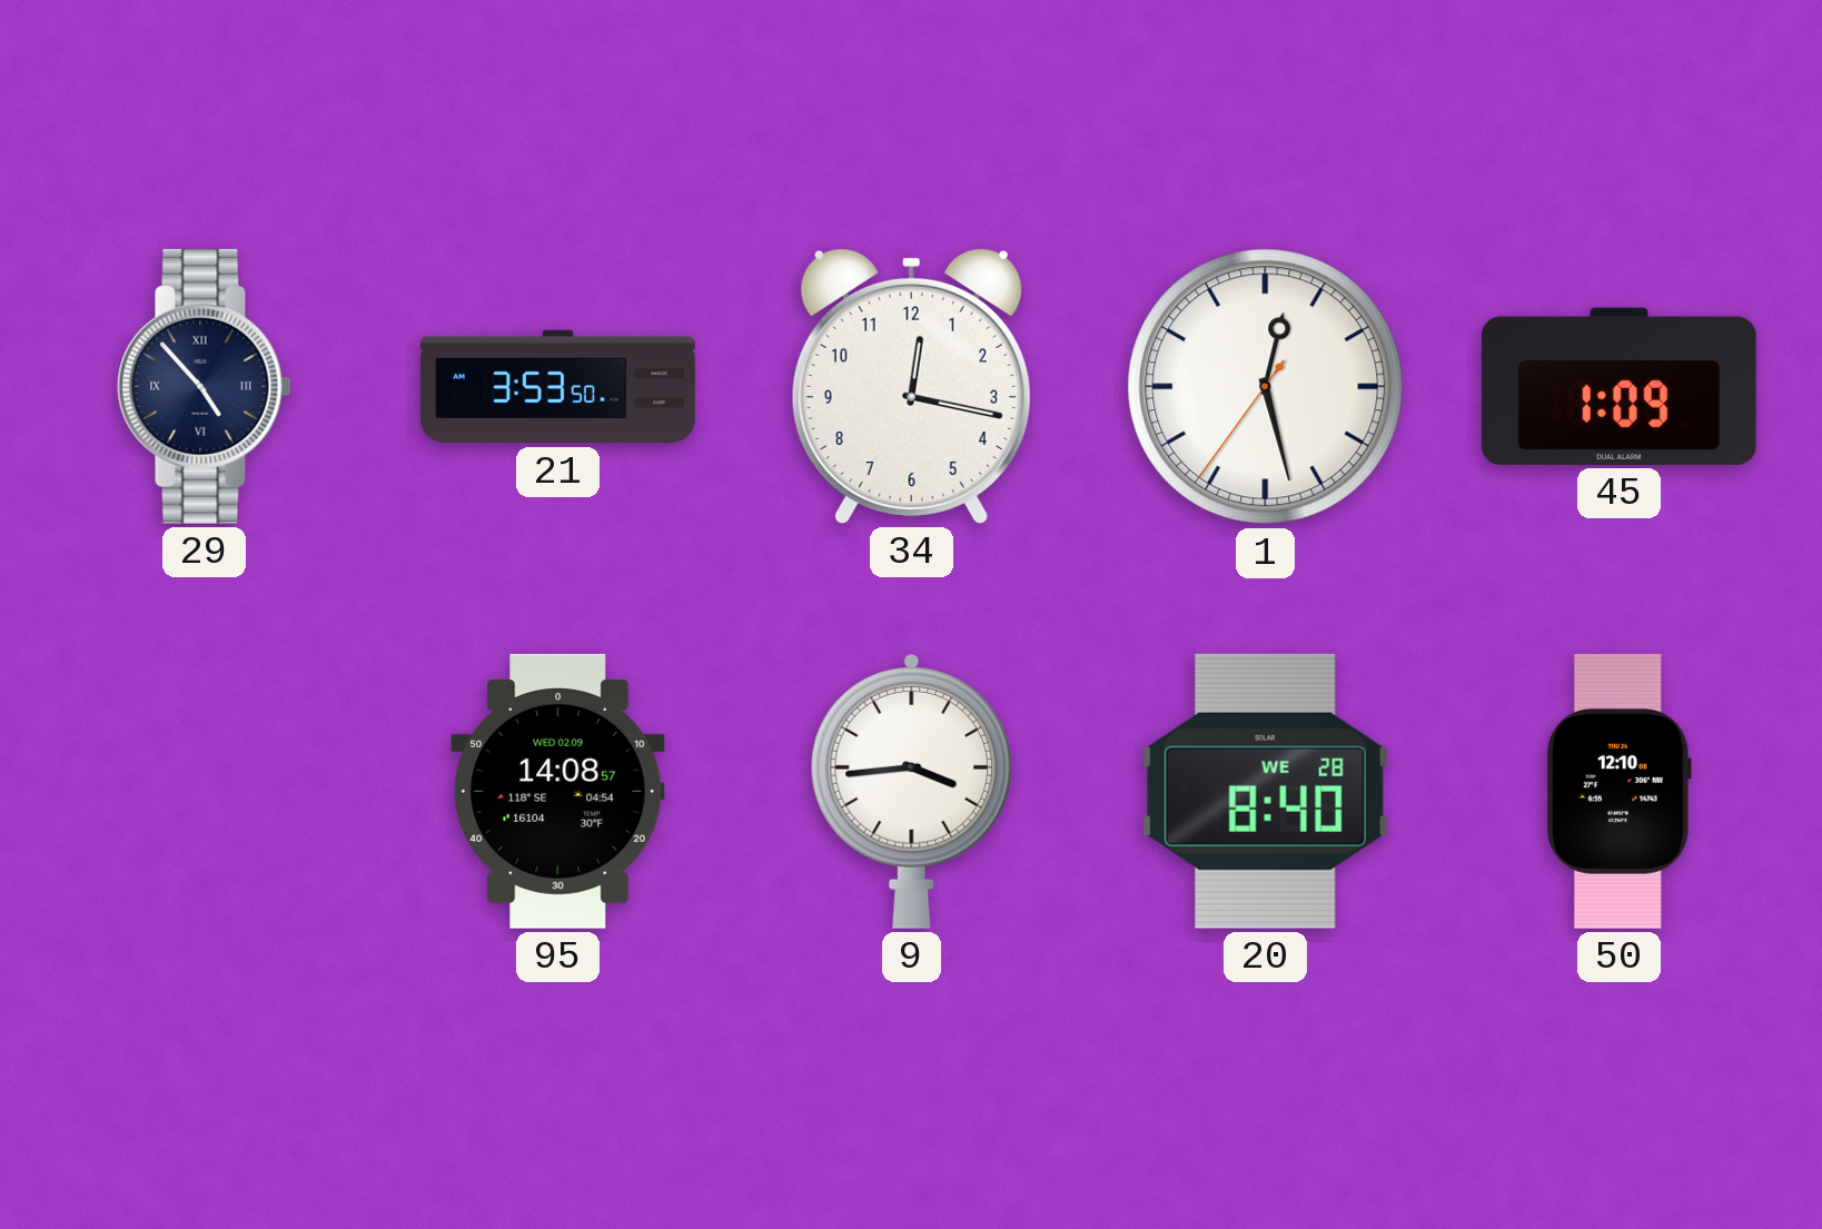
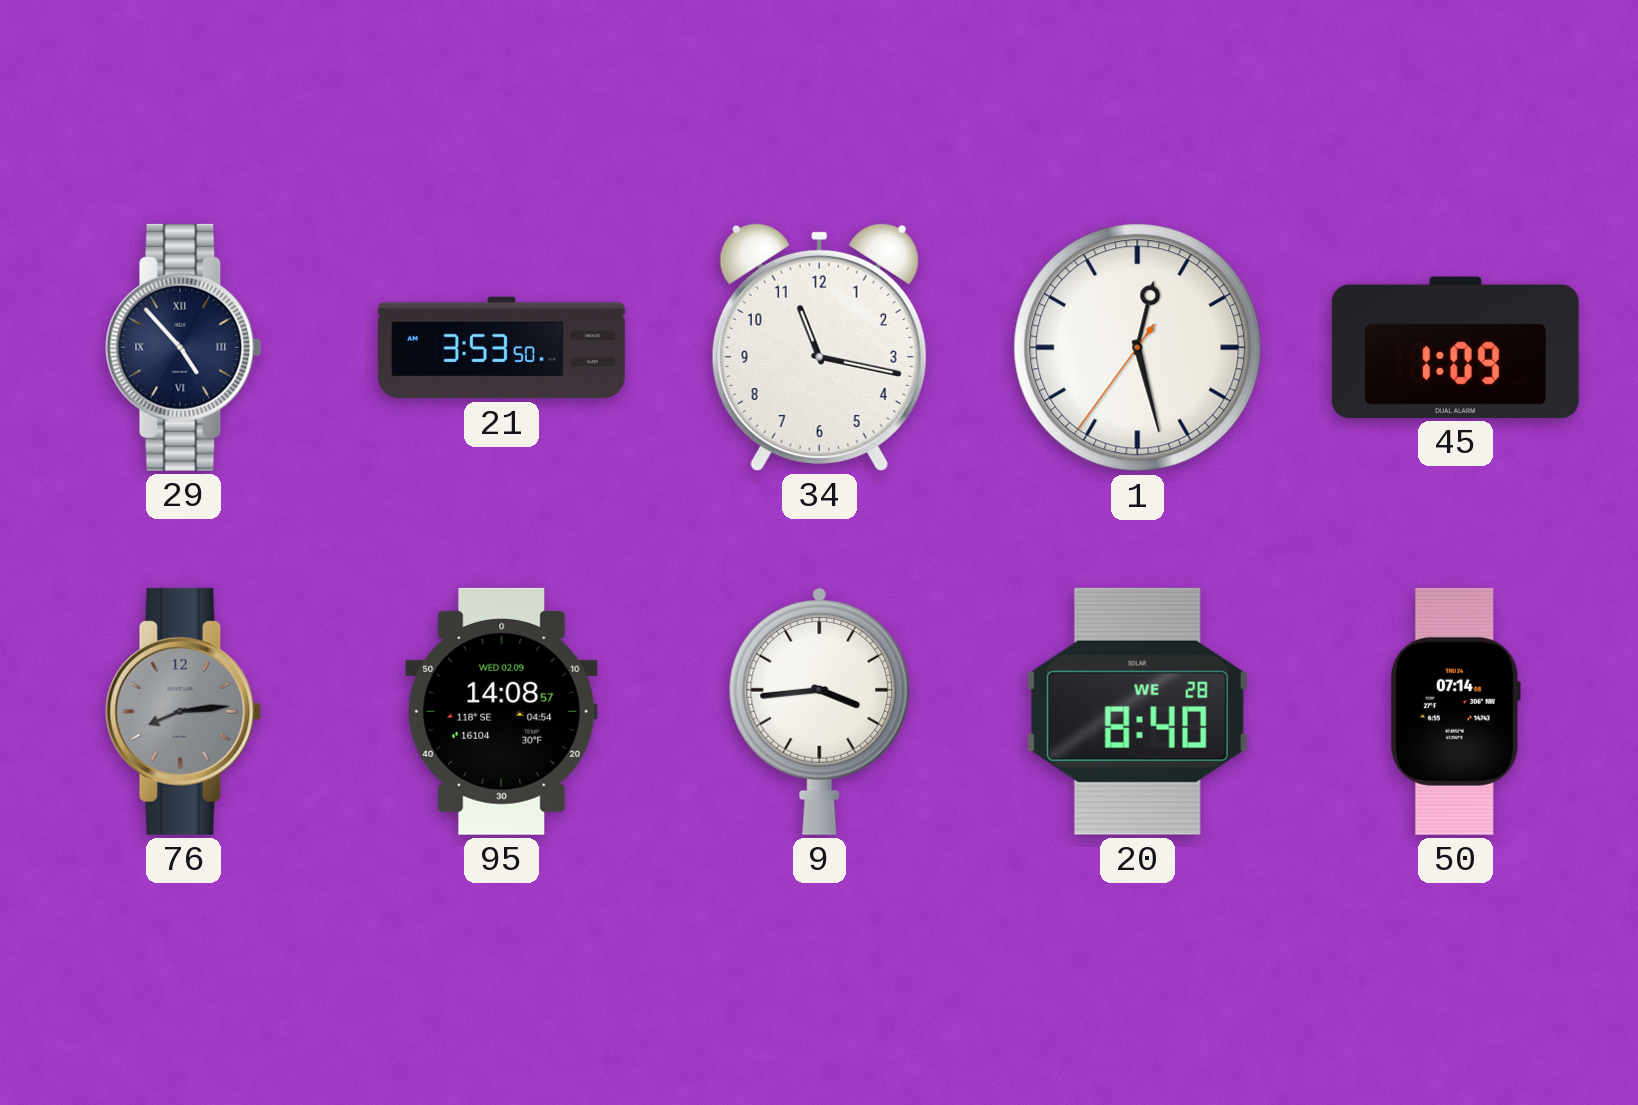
34: 12:17 -> 11:17 (819, 347)
76: none -> 8:14 (184, 711)
50: 12:10 -> 07:14 (1456, 711)
